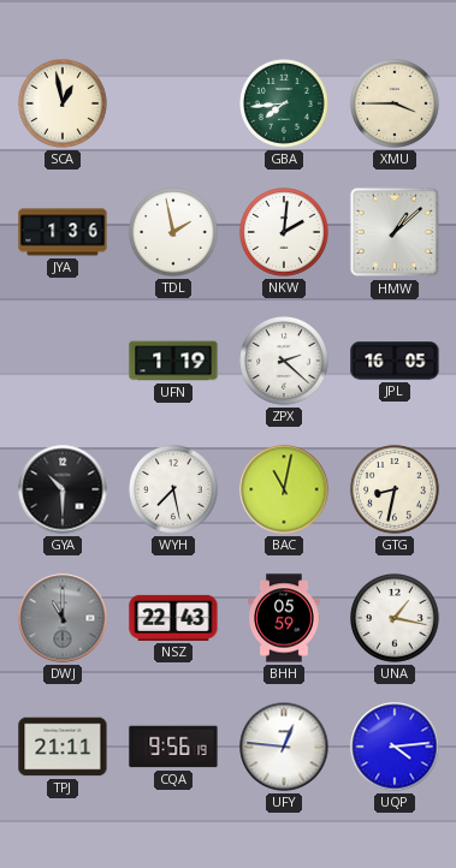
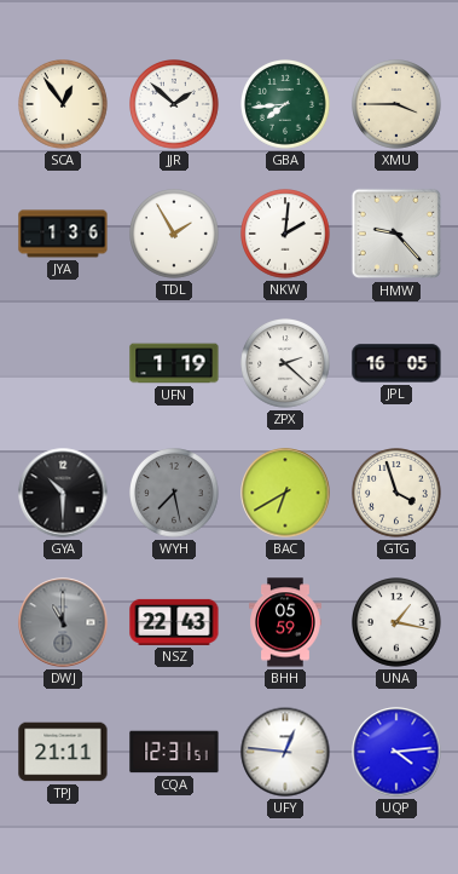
SCA: 12:58 -> 12:54 (64, 105)
JJR: none -> 1:52 (175, 105)
TDL: 1:58 -> 1:55 (175, 235)
HMW: 1:08 -> 9:23 (396, 234)
WYH dial: white -> grey (175, 494)
BAC: 11:02 -> 6:40 (285, 493)
GTG: 8:32 -> 3:57 (398, 494)
CQA: 9:56 -> 12:31 (174, 752)
